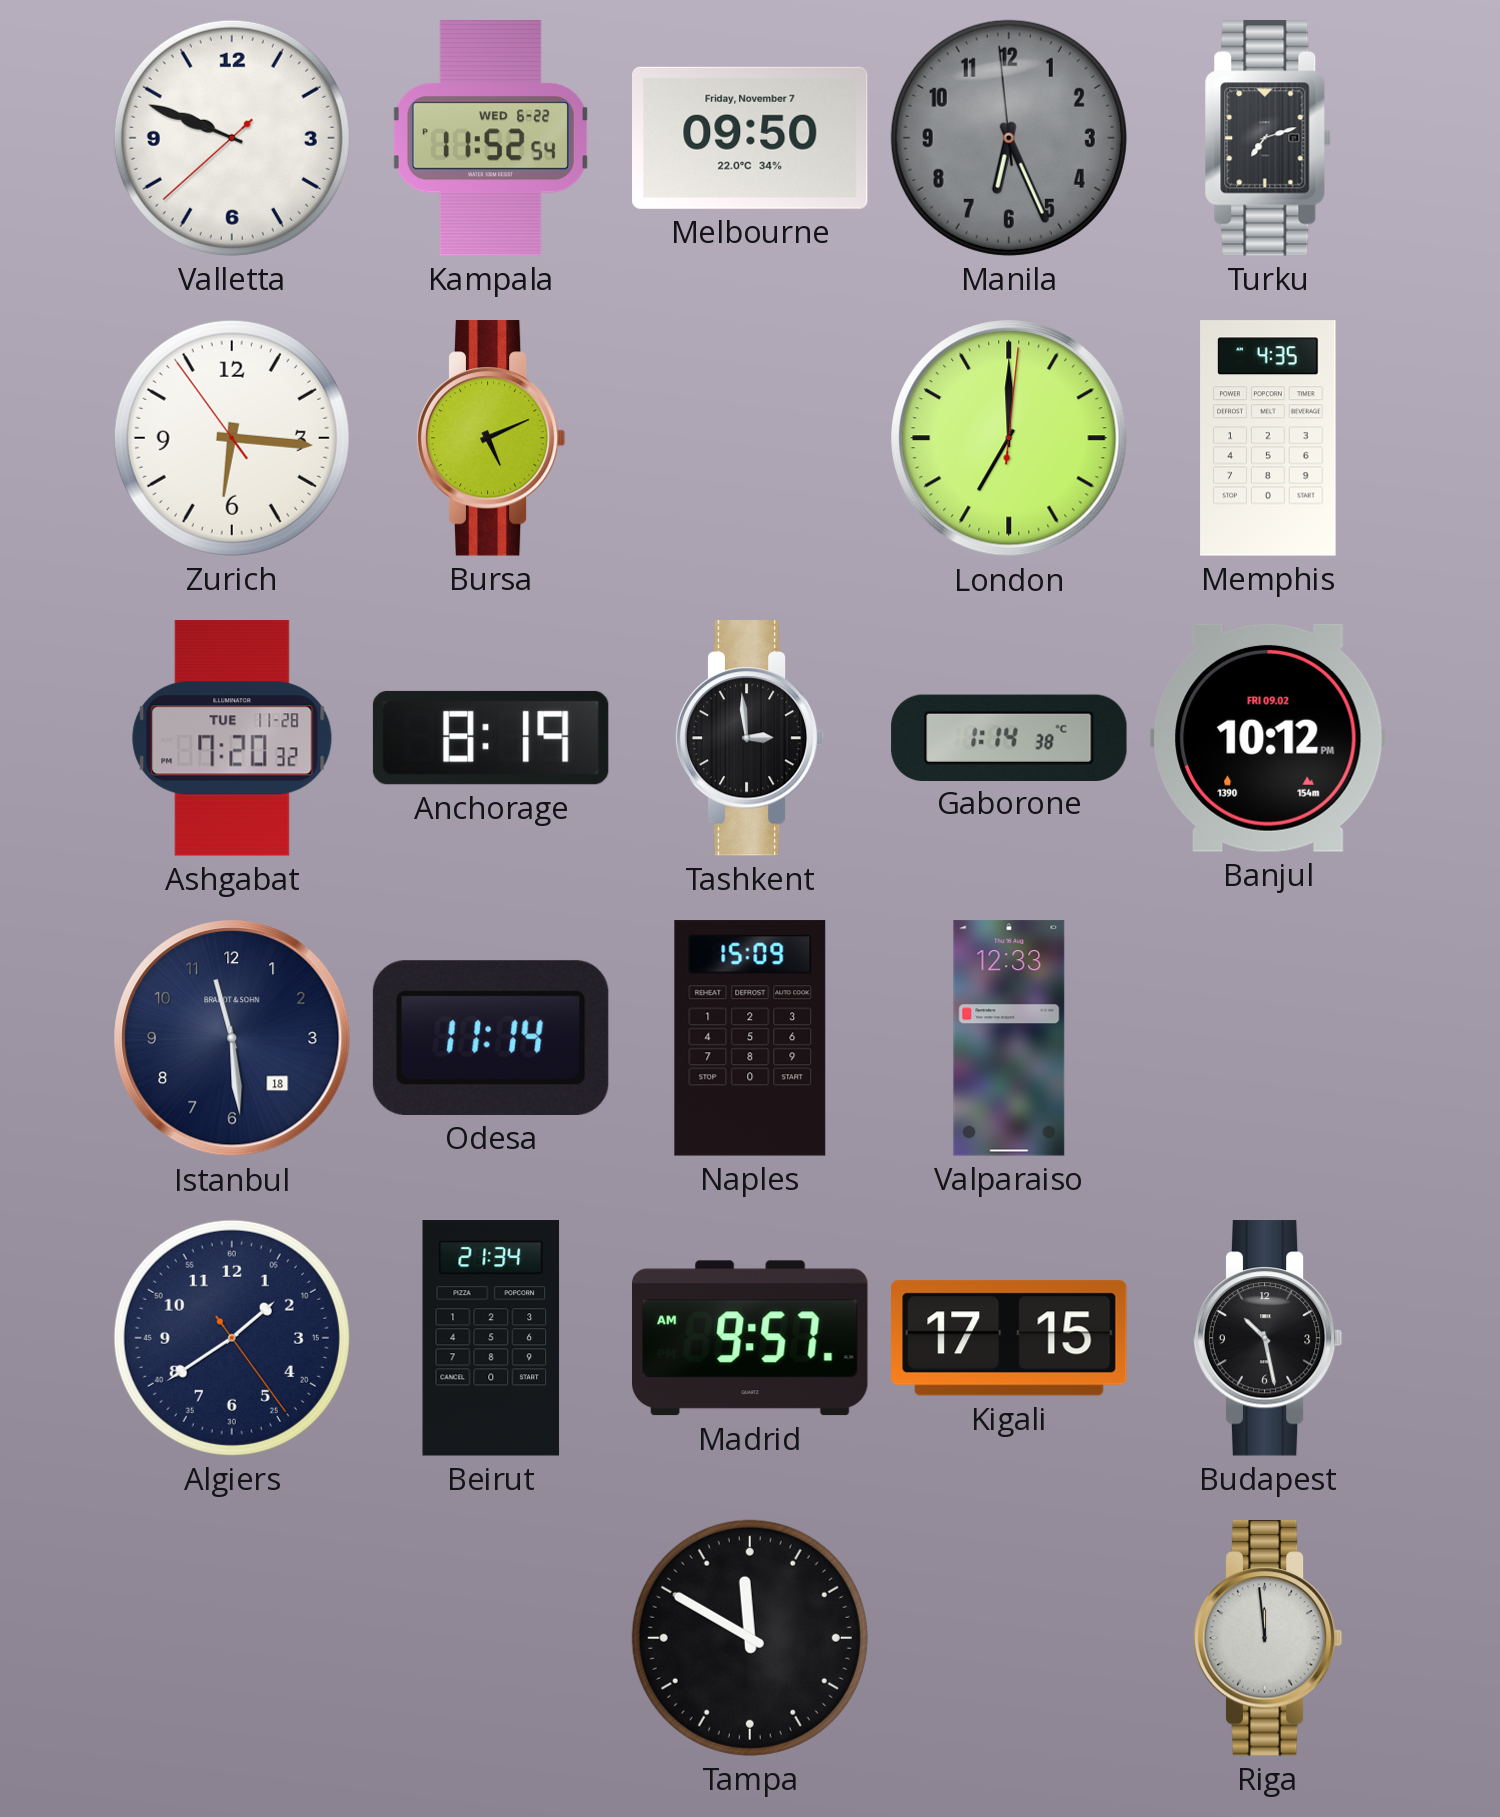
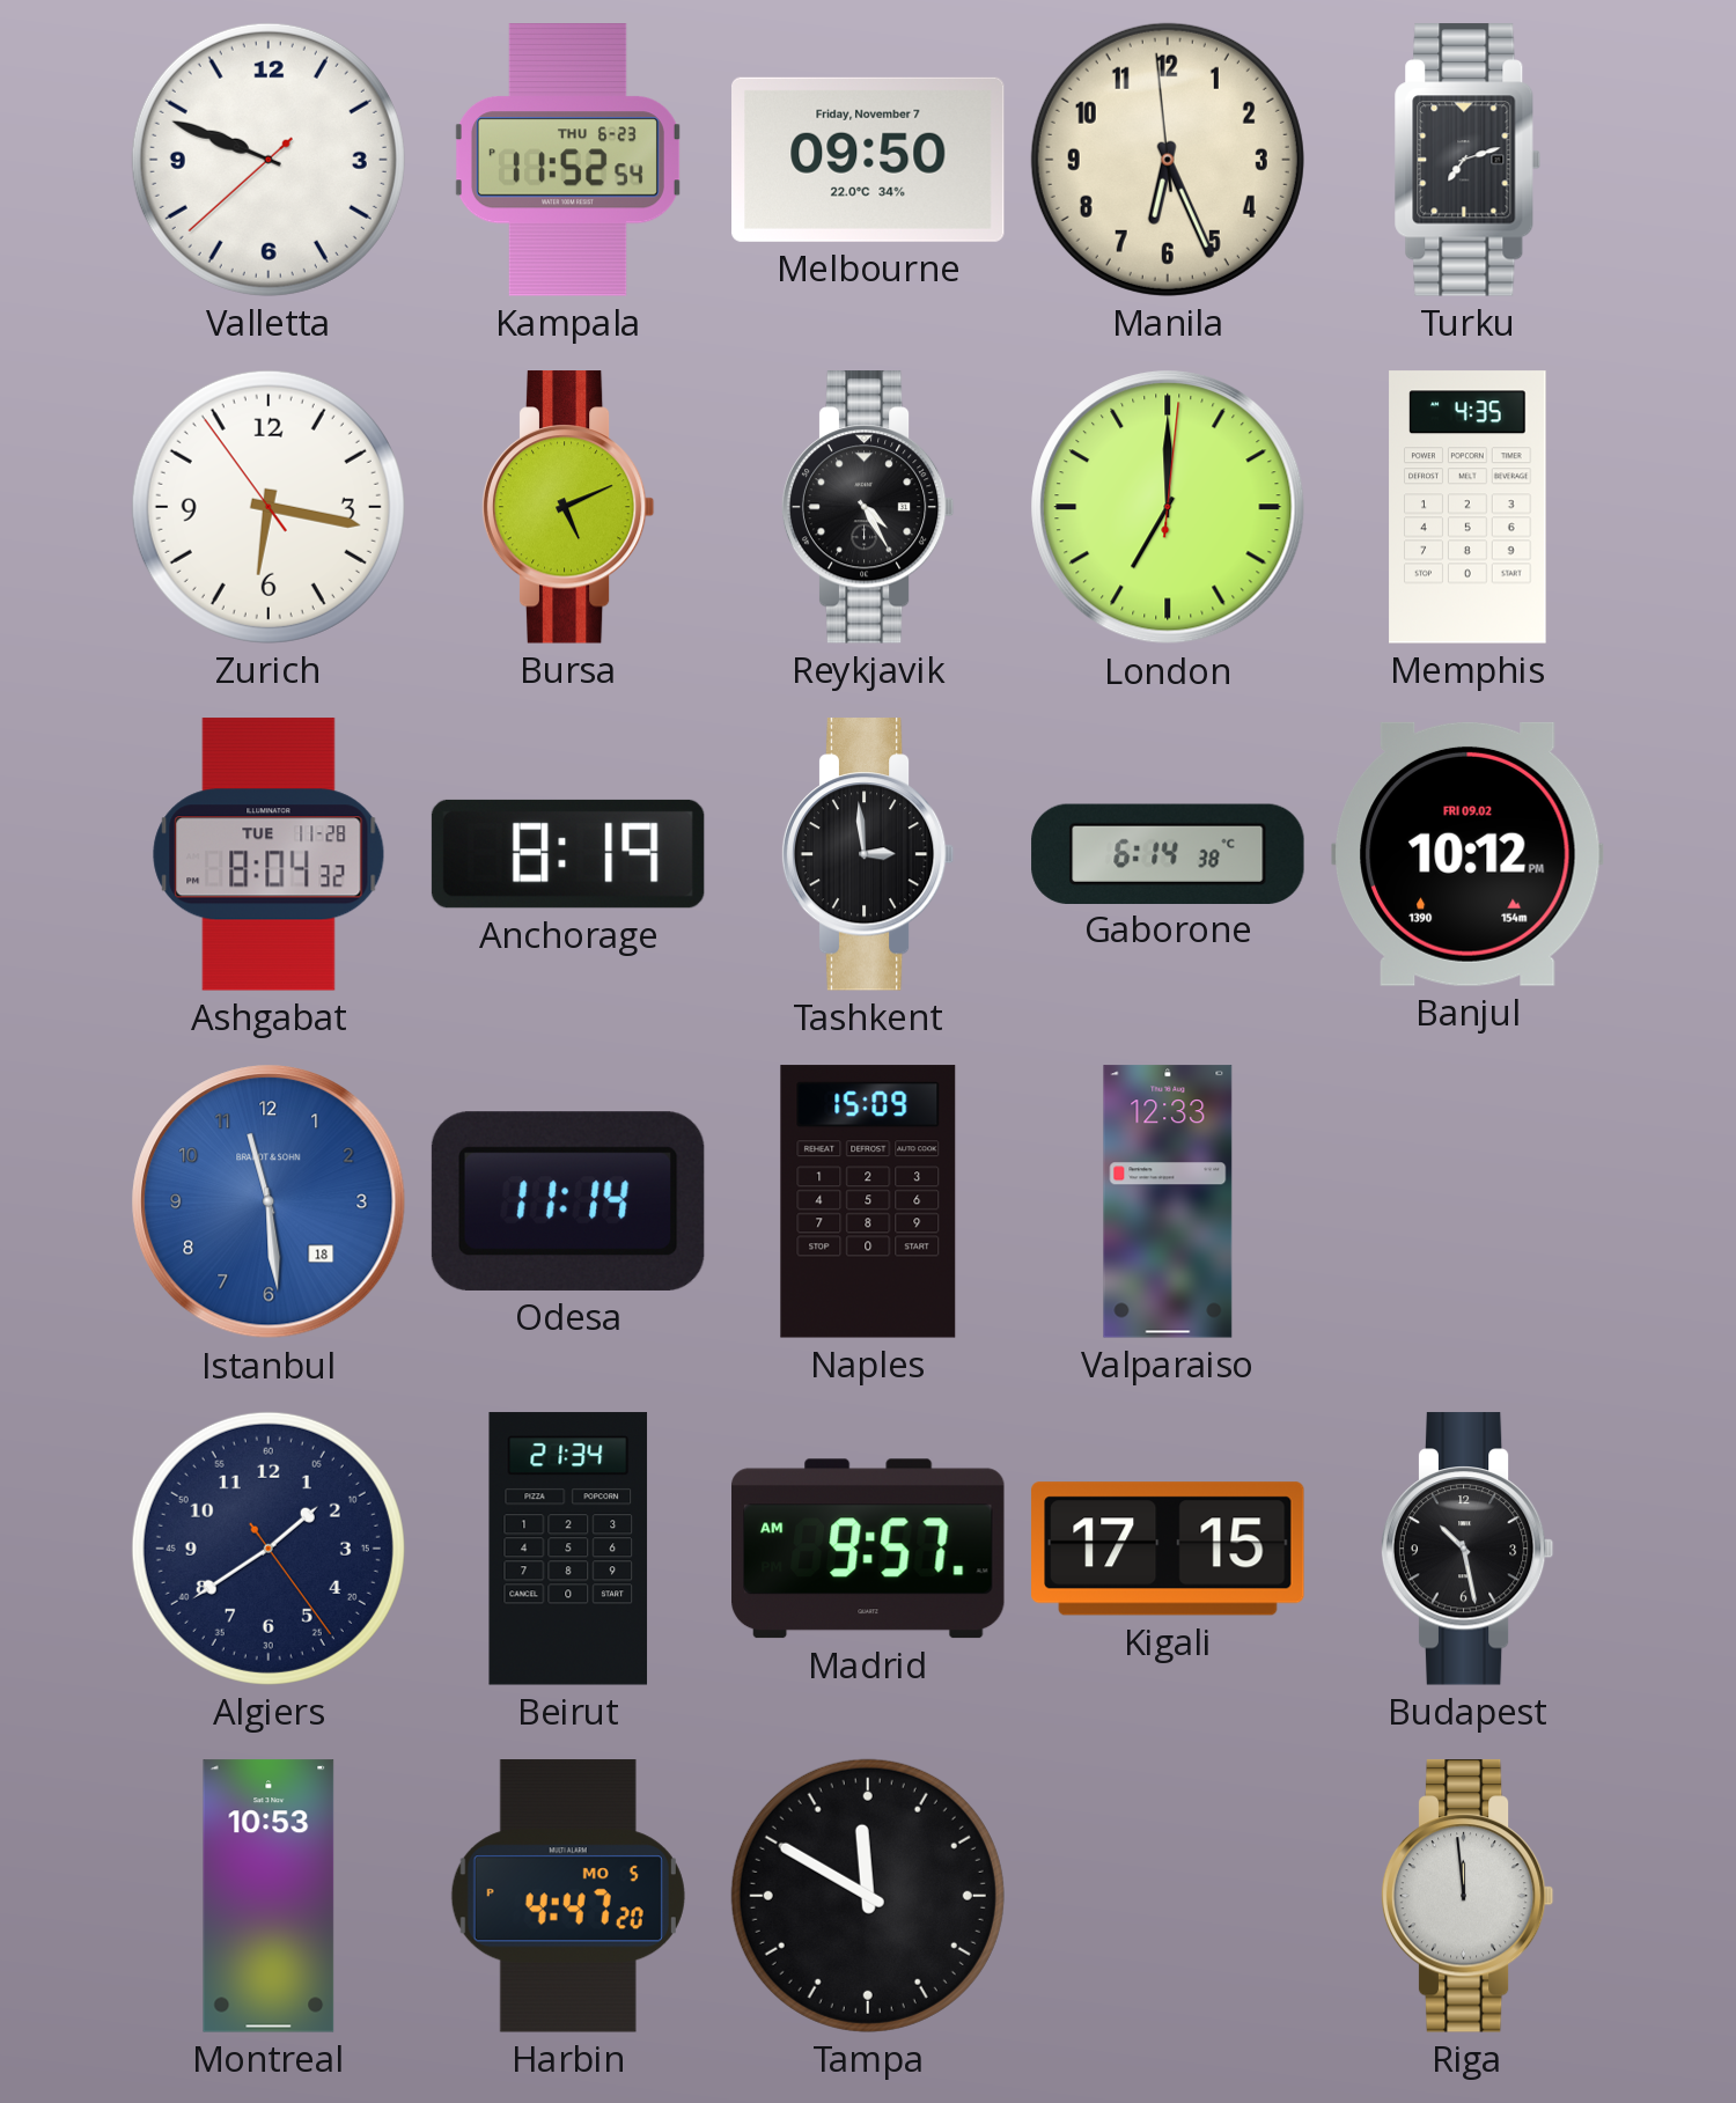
Kampala date: WED 6-22 -> THU 6-23 (567, 161)
Manila dial: grey -> cream (1168, 160)
Zurich: 6:15 -> 6:16 (269, 507)
Reykjavik: none -> 4:25 (868, 507)
Ashgabat: 7:20 -> 8:04 (269, 854)
Gaborone: 1:14 -> 6:14 (1168, 853)
Istanbul dial: navy -> blue (269, 1201)
Montreal: none -> 10:53 (269, 1896)
Harbin: none -> 4:47 (568, 1896)
